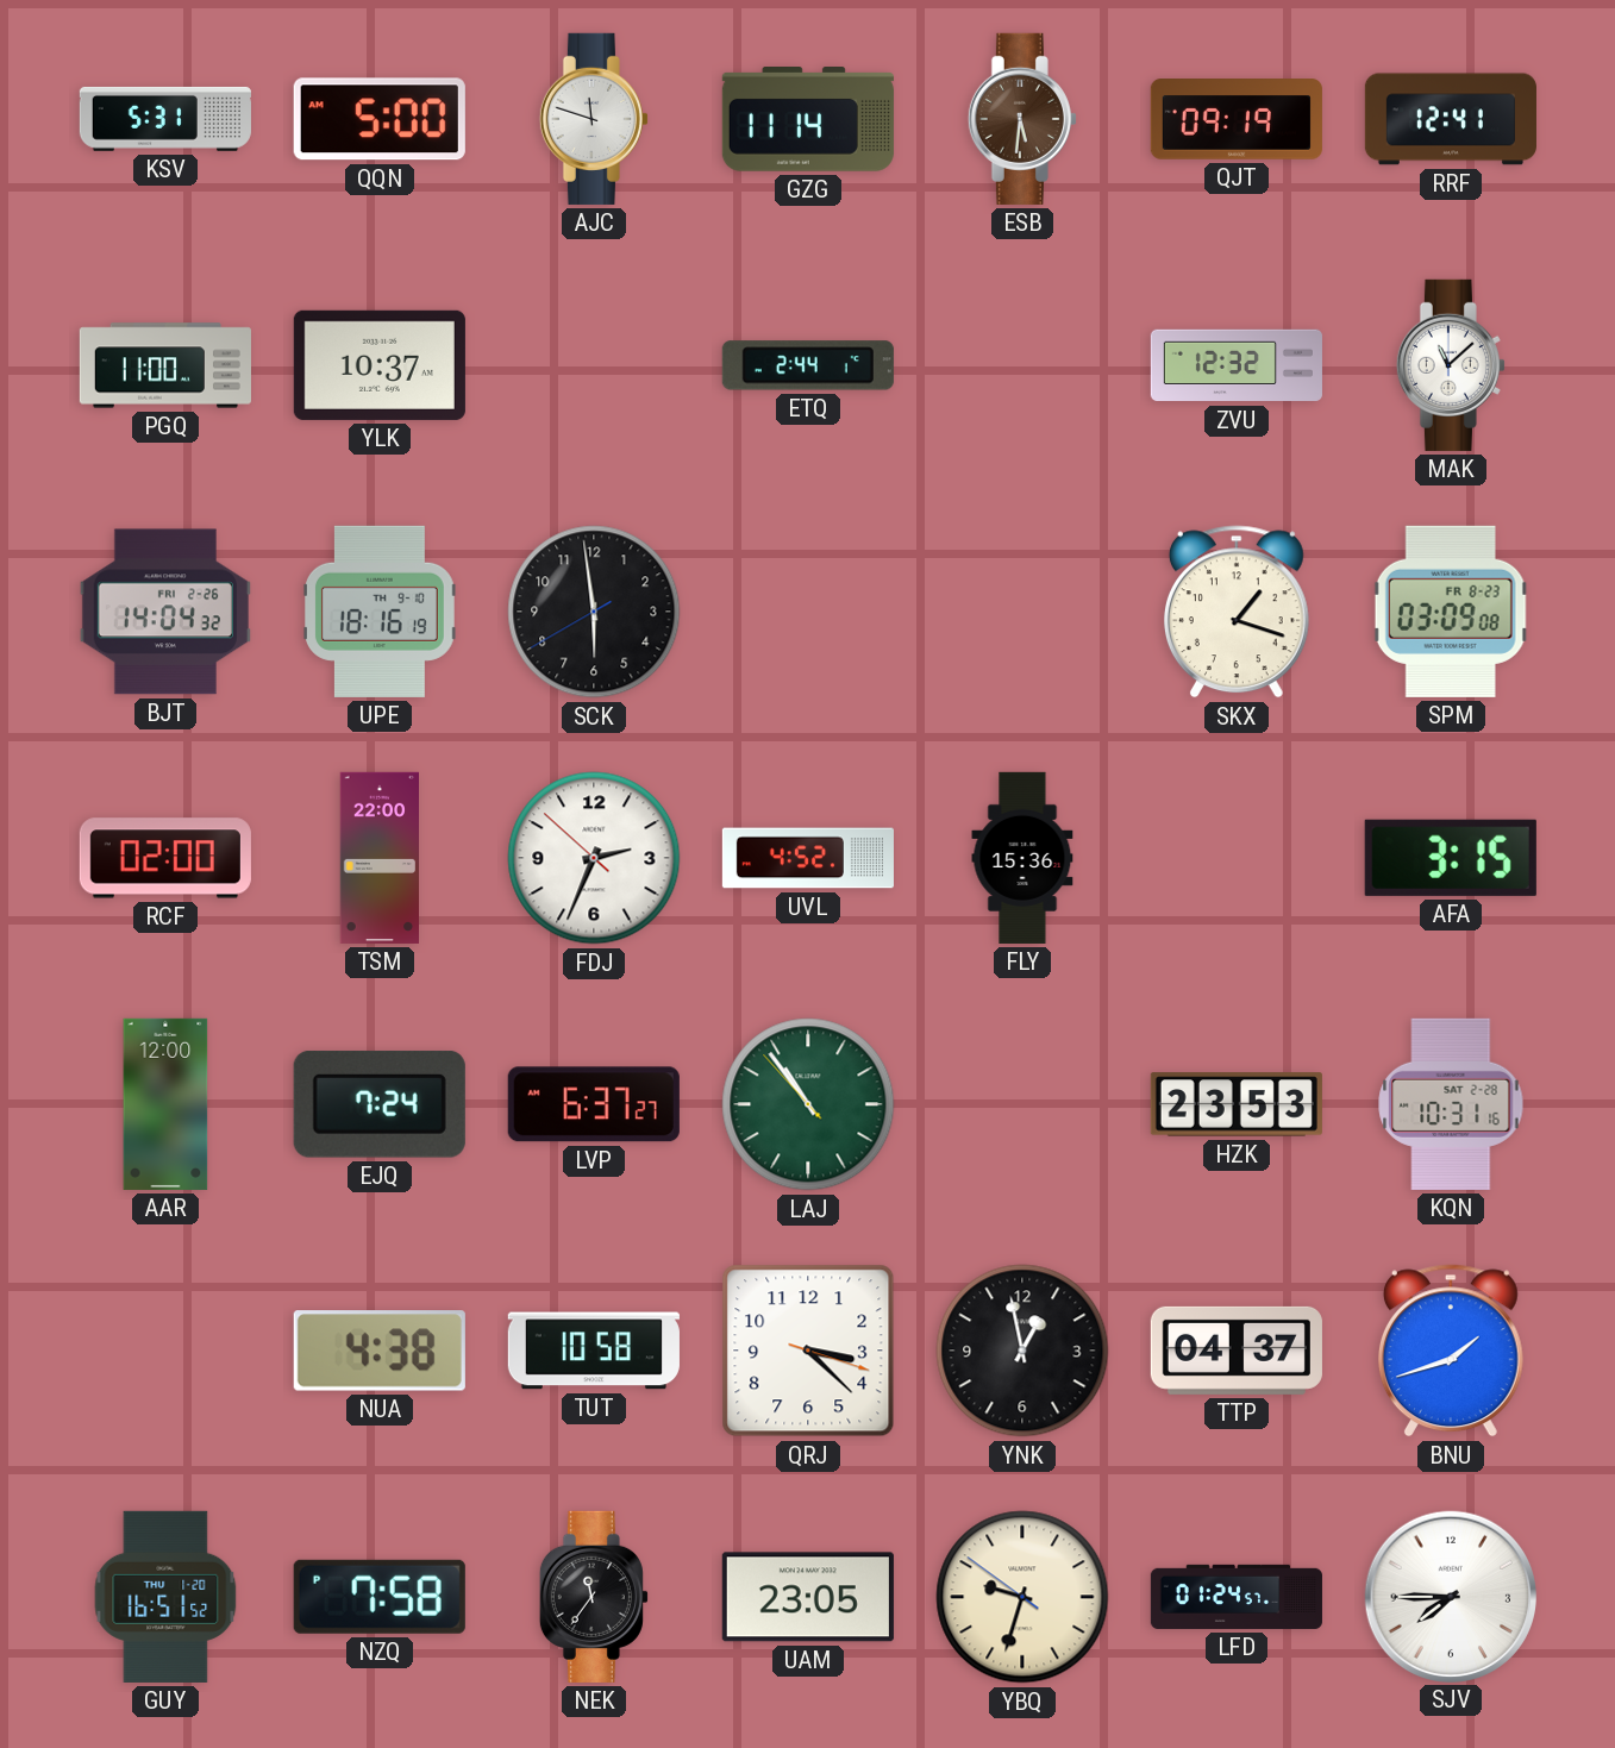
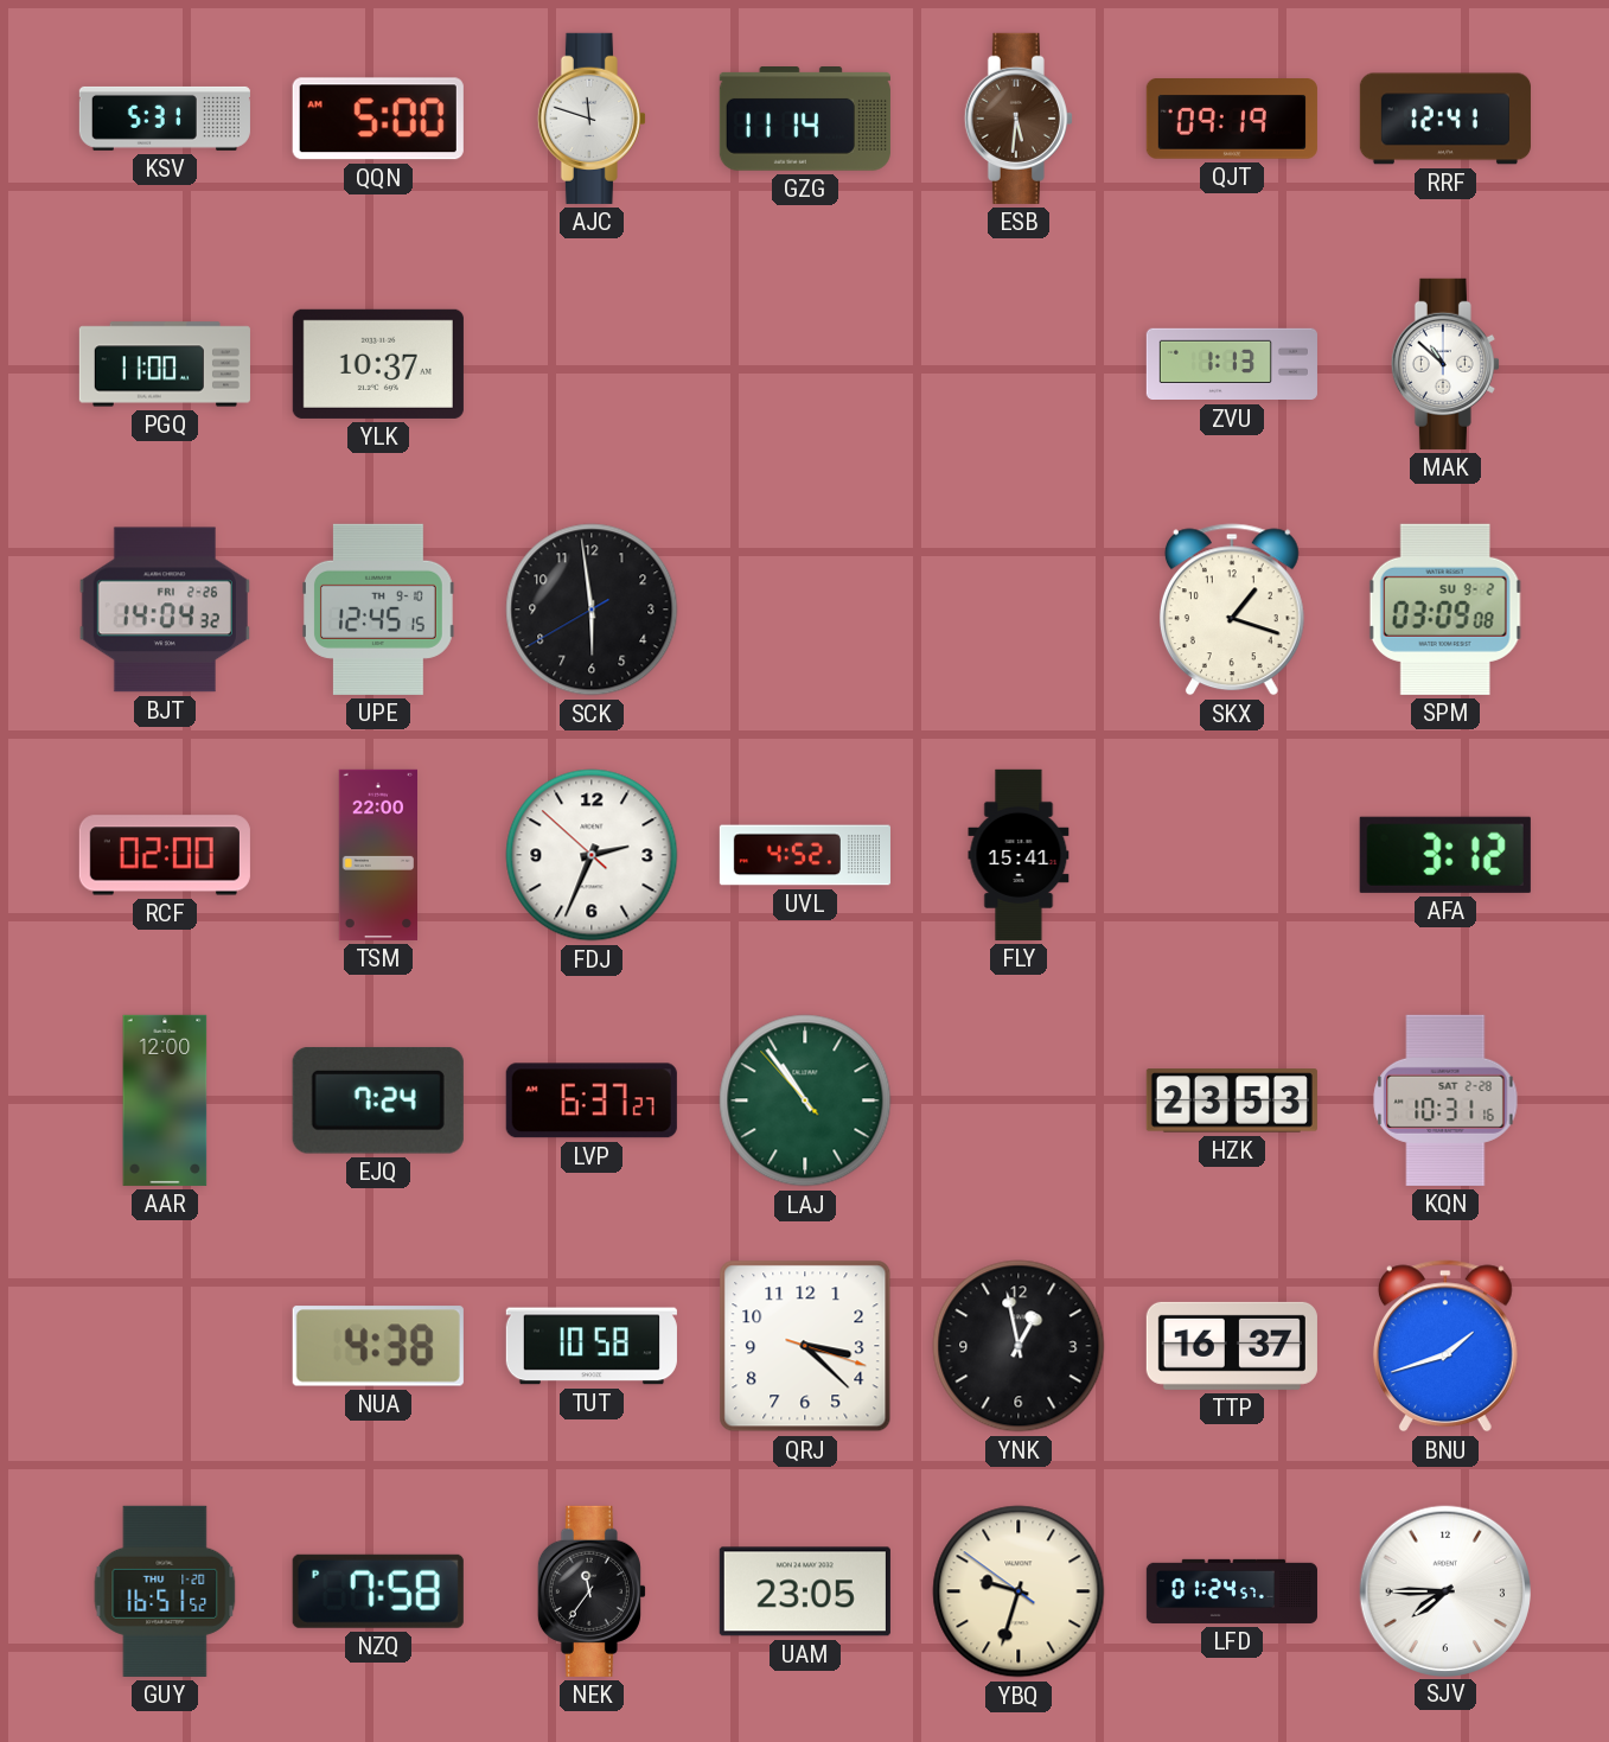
ETQ: 2:44 -> none (808, 365)
ZVU: 12:32 -> 1:13 (1232, 364)
MAK: 11:08 -> 10:52 (1445, 364)
UPE: 18:16 -> 12:45 (378, 610)
SPM date: FR 8-23 -> SU 9-2 (1445, 610)
FLY: 15:36 -> 15:41 (1019, 855)
AFA: 3:15 -> 3:12 (1445, 855)
TTP: 04:37 -> 16:37 (1232, 1346)
